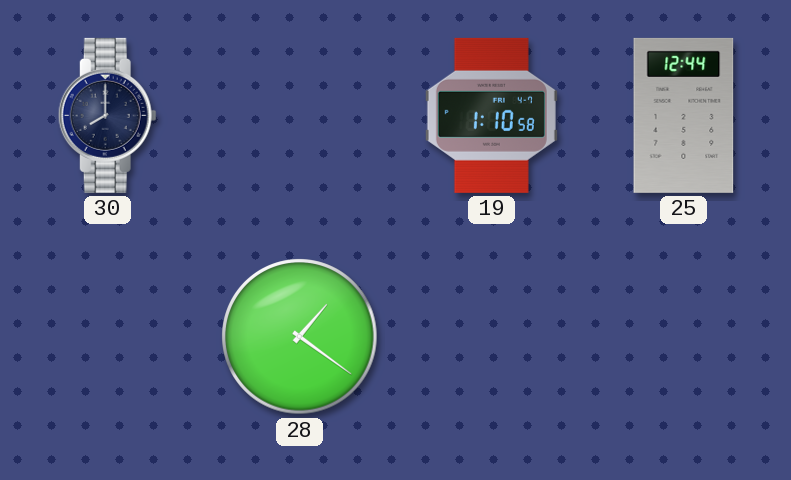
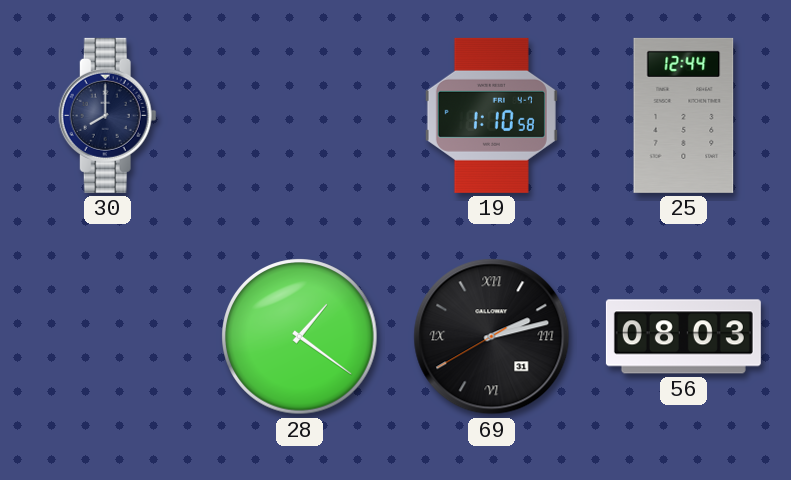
69: none -> 2:12 (492, 337)
56: none -> 08:03 (683, 337)
